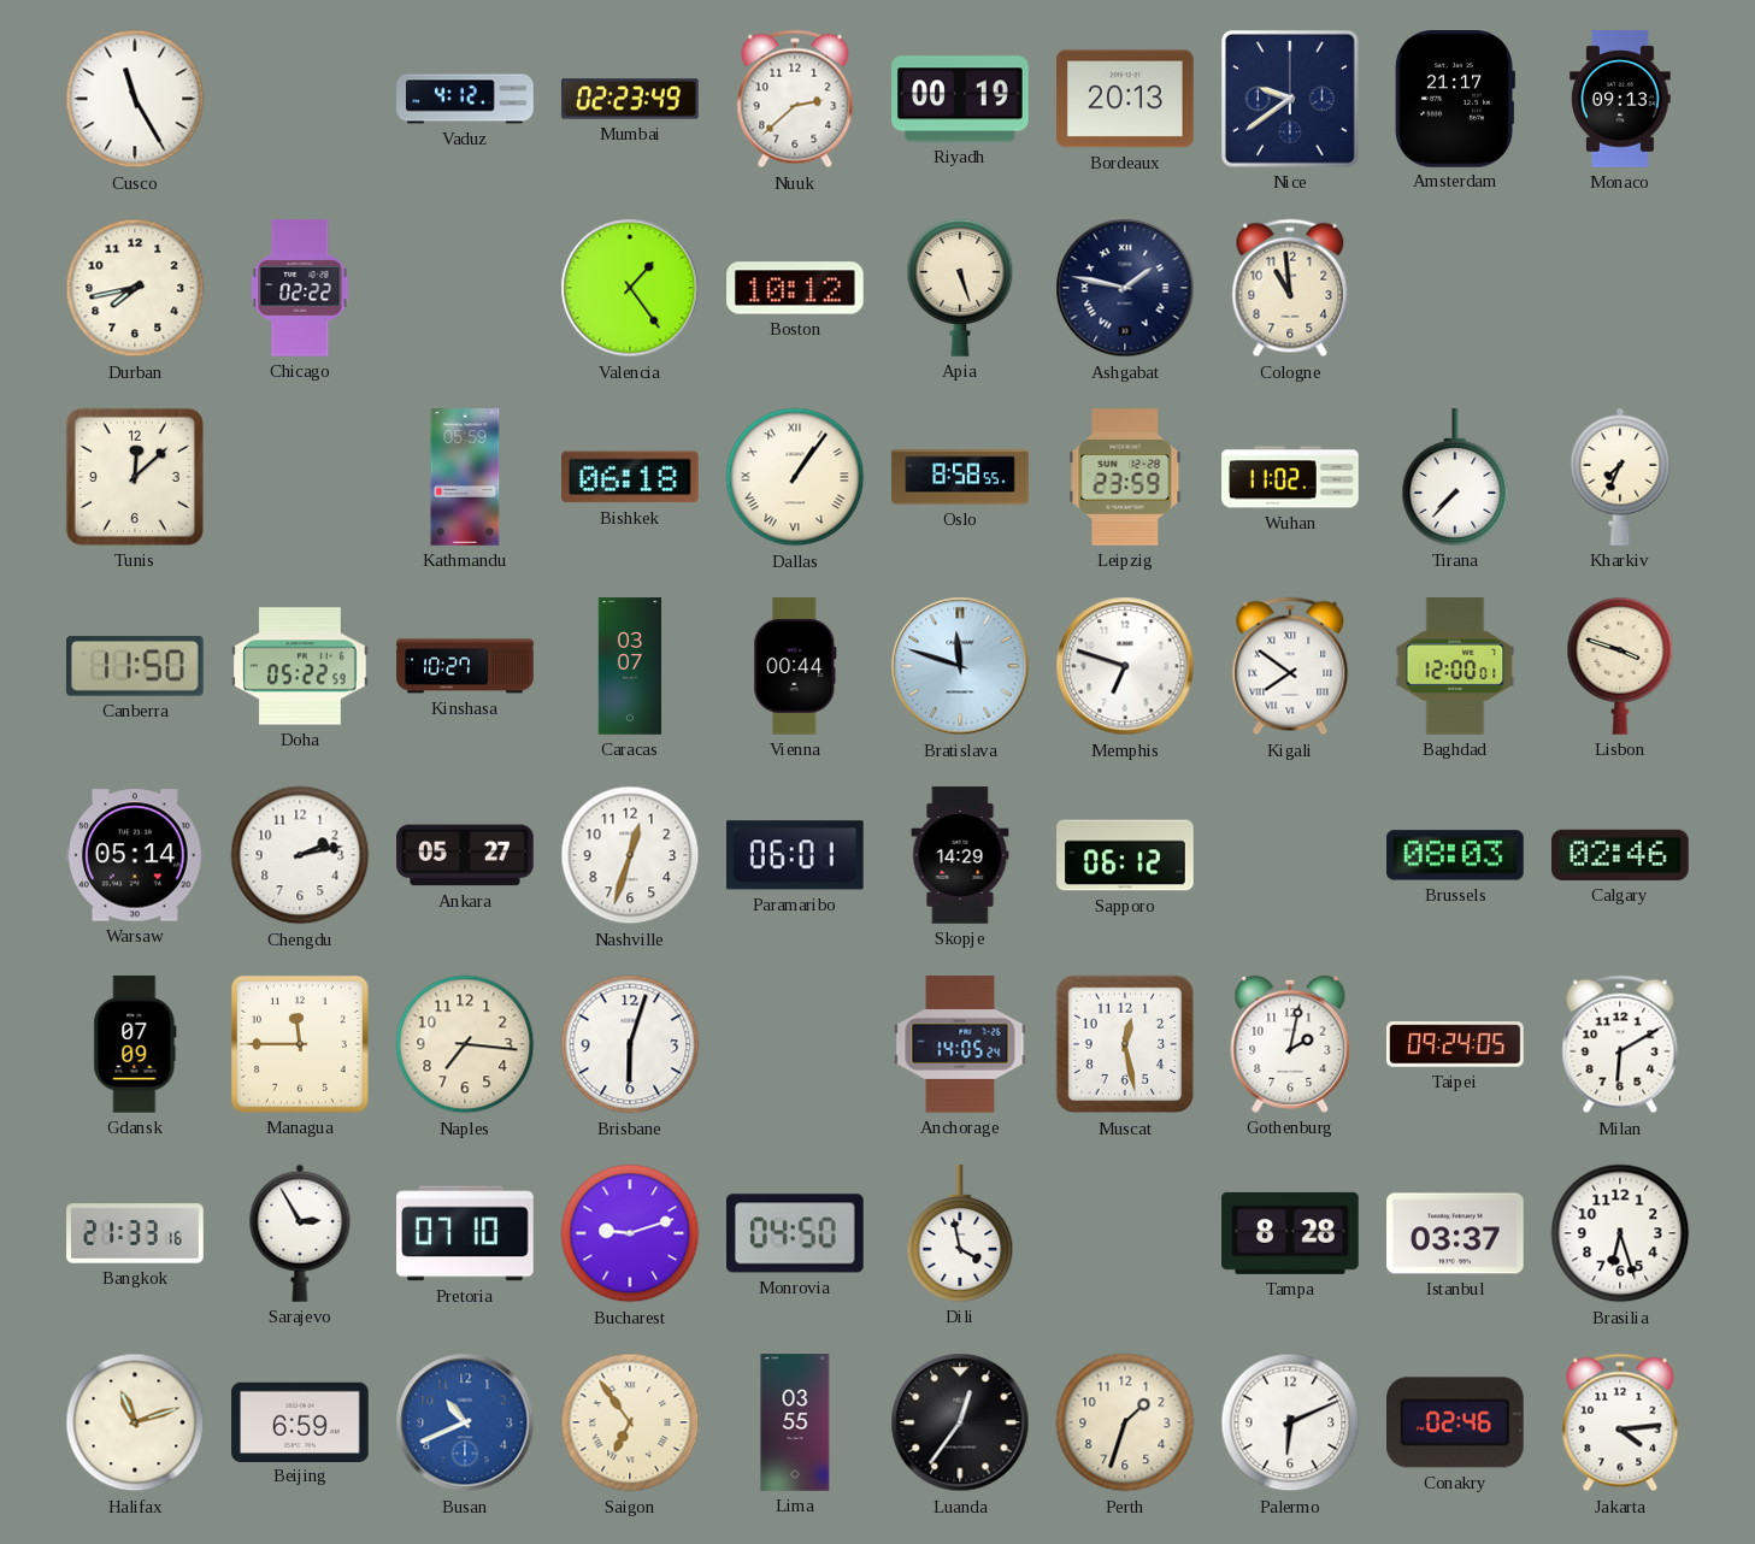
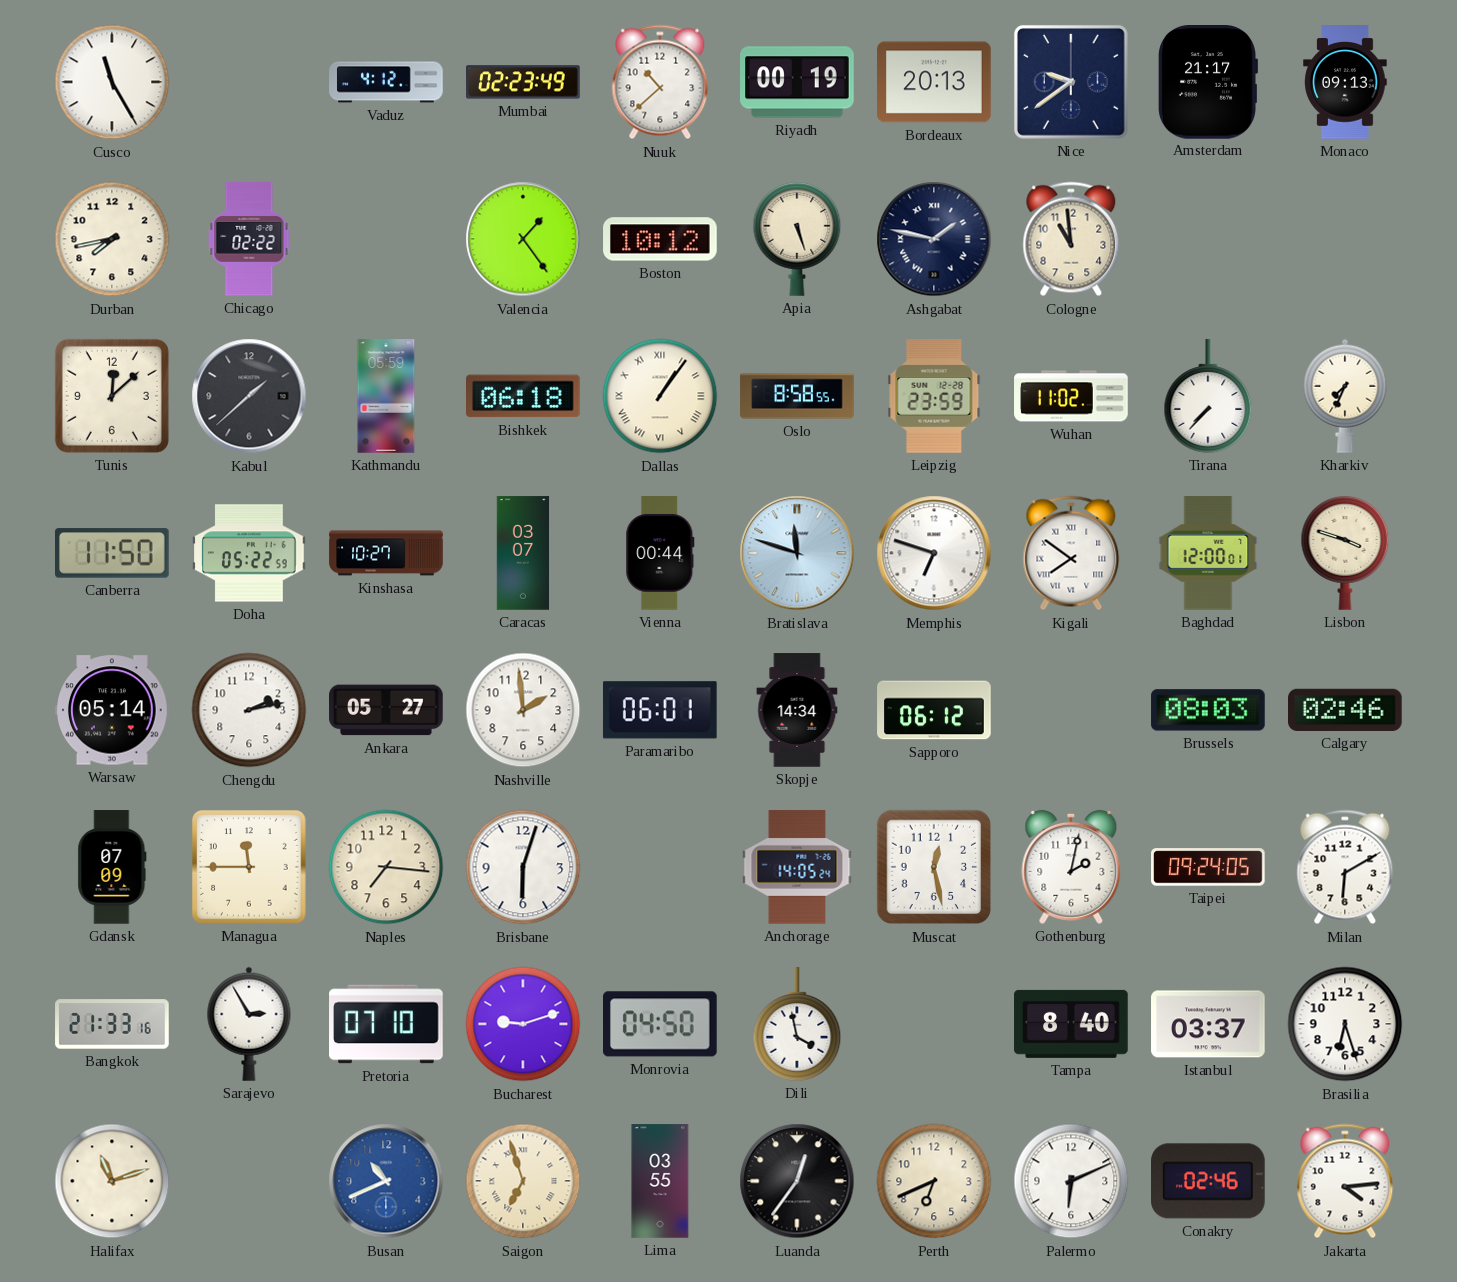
Nuuk: 2:38 -> 10:38 (660, 82)
Kabul: none -> 1:38 (249, 396)
Nashville: 12:33 -> 1:59 (523, 710)
Skopje: 14:29 -> 14:34 (797, 710)
Tampa: 8:28 -> 8:40 (1071, 1024)
Beijing: 6:59 -> none (300, 1421)
Saigon: 6:54 -> 6:57 (523, 1181)
Perth: 1:33 -> 6:41 (934, 1181)
